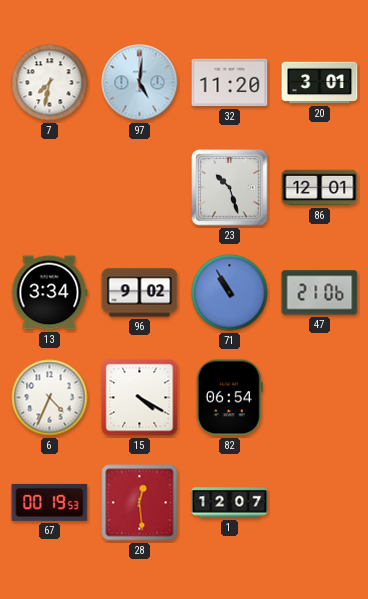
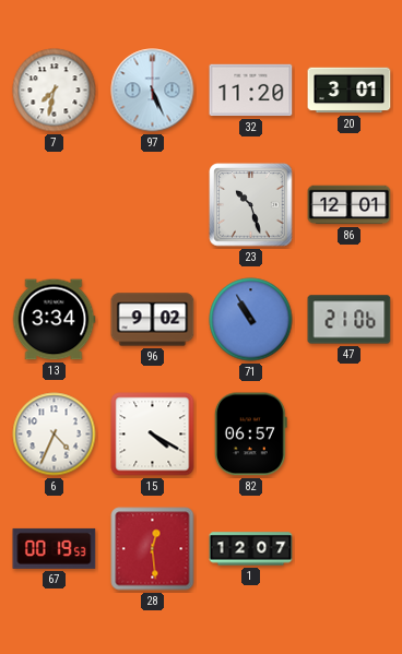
97: 5:01 -> 5:26 (153, 91)
82: 06:54 -> 06:57 (250, 435)
